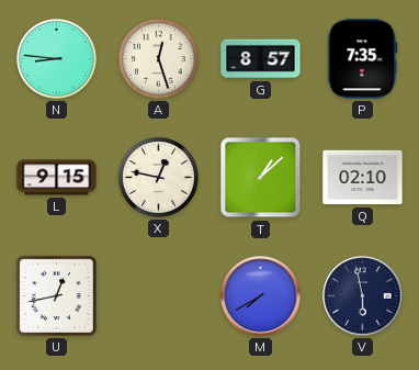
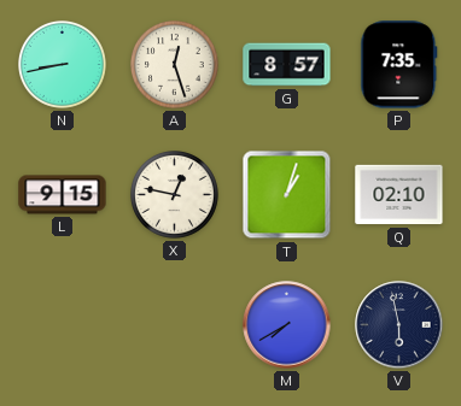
N: 8:46 -> 8:43 (63, 65)
T: 1:08 -> 1:03 (287, 195)
U: 12:43 -> none (56, 295)
